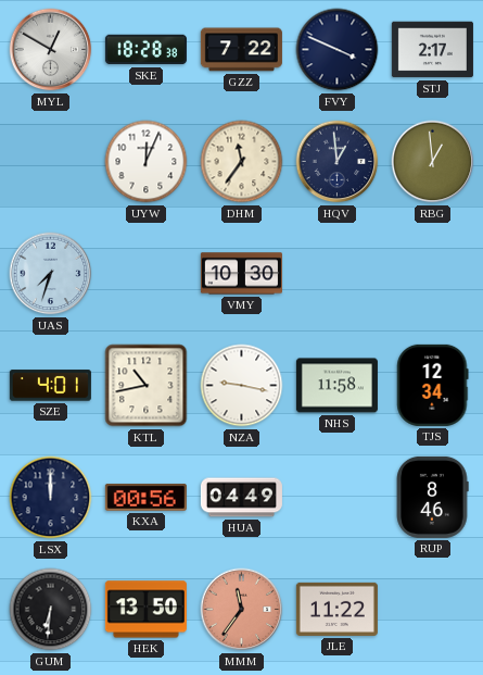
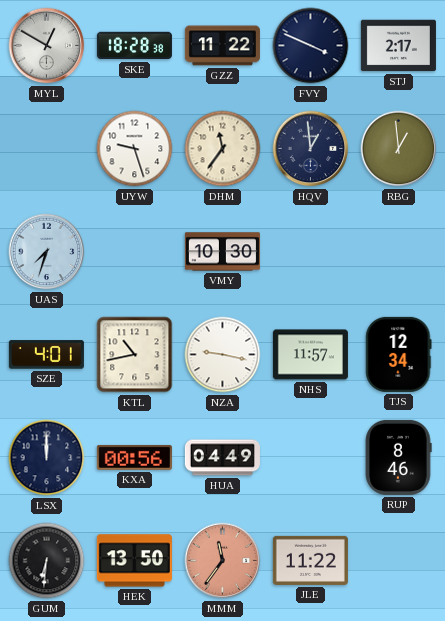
GZZ: 7:22 -> 11:22 (222, 46)
UYW: 12:04 -> 9:27 (135, 149)
NHS: 11:58 -> 11:57 (310, 355)
